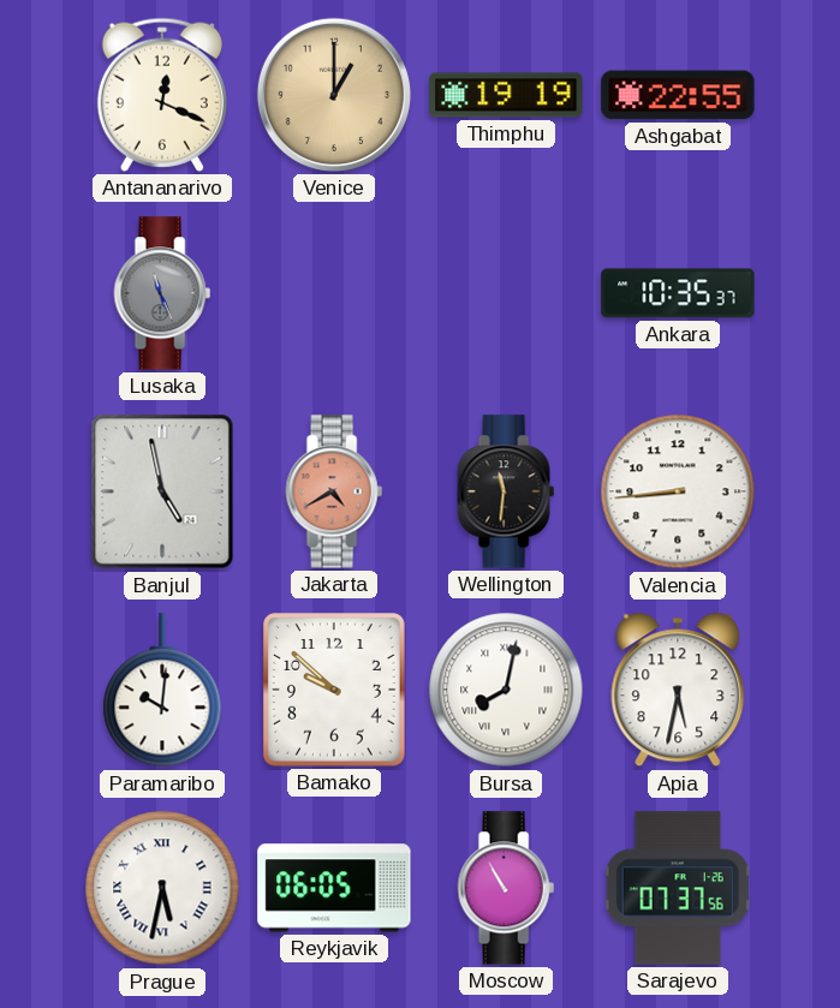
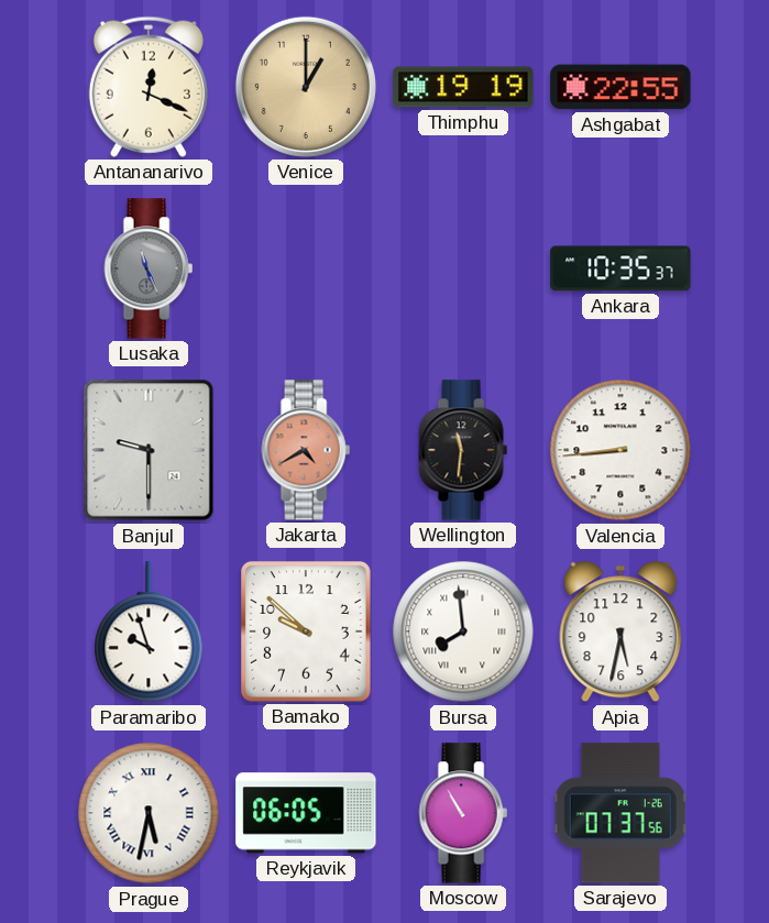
Banjul: 4:58 -> 9:30 (149, 450)
Paramaribo: 10:01 -> 9:57 (149, 633)
Bursa: 8:02 -> 7:59 (463, 631)
